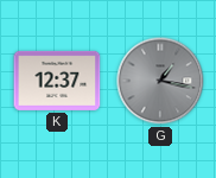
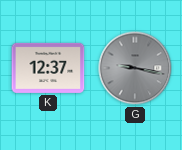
G: 1:17 -> 9:17 (135, 68)
